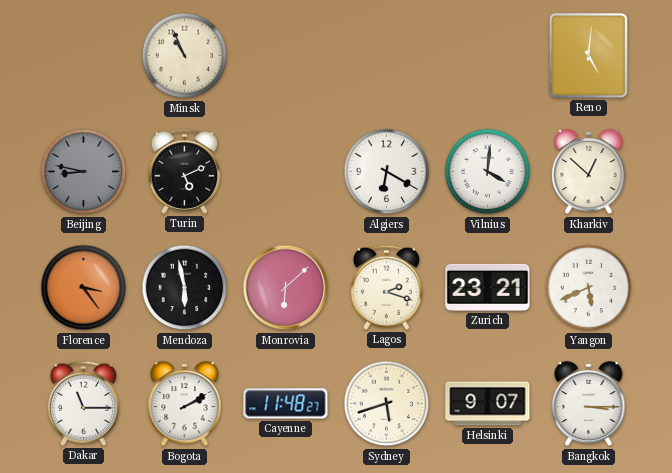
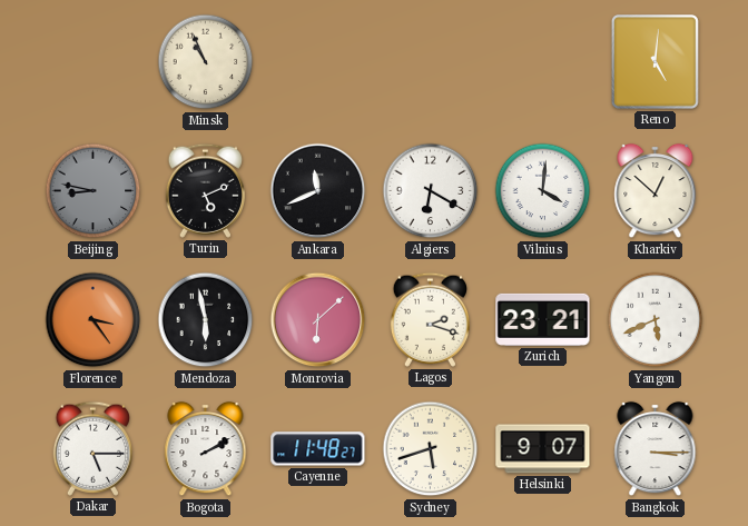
Ankara: none -> 11:41 (318, 191)
Dakar: 11:15 -> 5:15 (92, 448)
